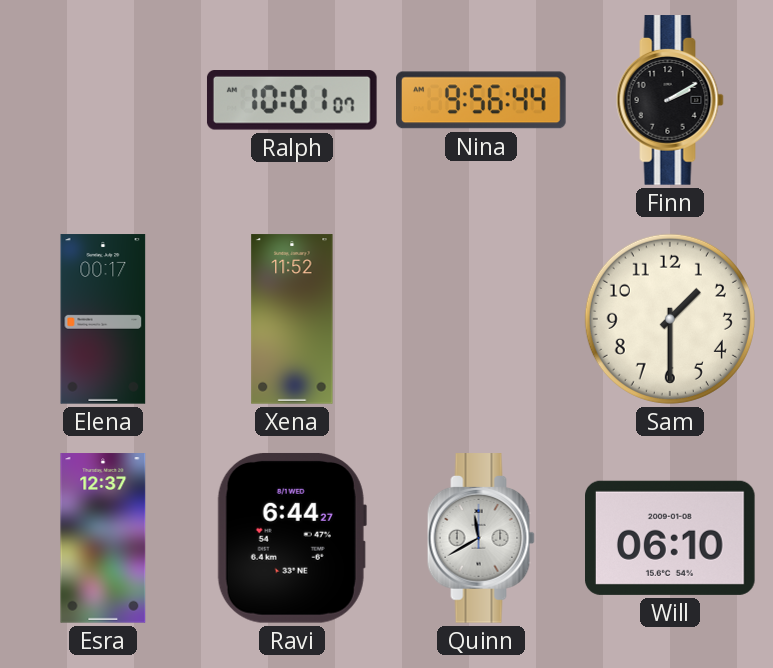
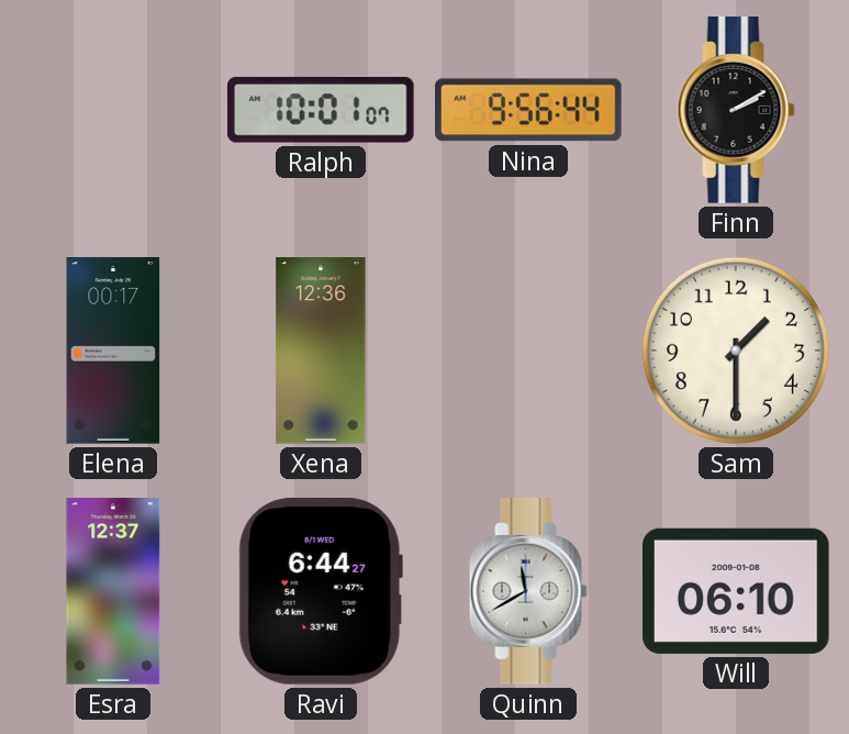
Xena: 11:52 -> 12:36 (321, 351)
